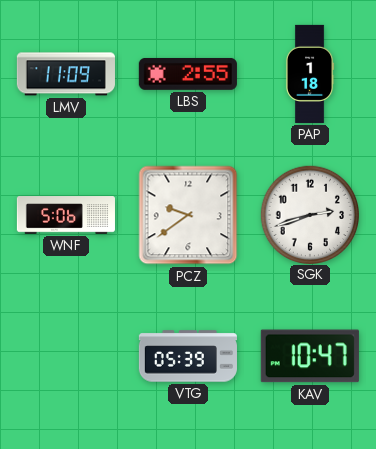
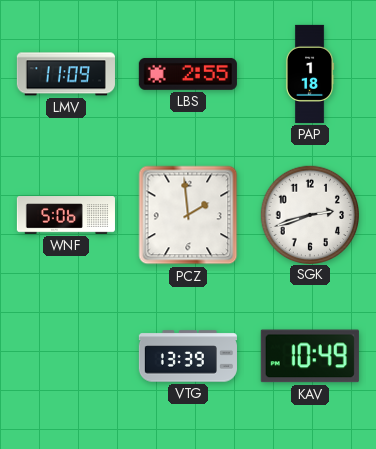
PCZ: 9:39 -> 1:59 (188, 215)
VTG: 05:39 -> 13:39 (187, 356)
KAV: 10:47 -> 10:49 (310, 356)
